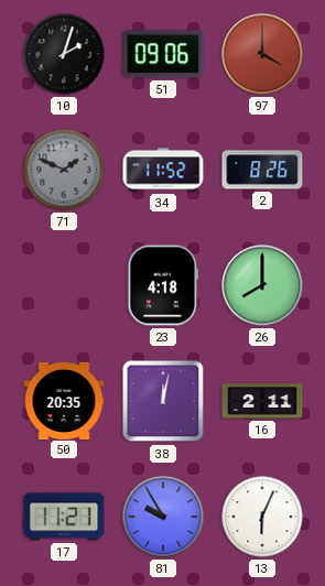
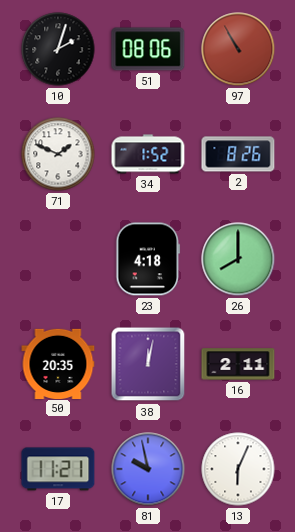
51: 09:06 -> 08:06 (148, 49)
97: 4:00 -> 10:55 (238, 49)
71 dial: grey -> white (58, 154)
34: 11:52 -> 1:52 (148, 154)
81: 9:55 -> 9:58 (148, 469)
